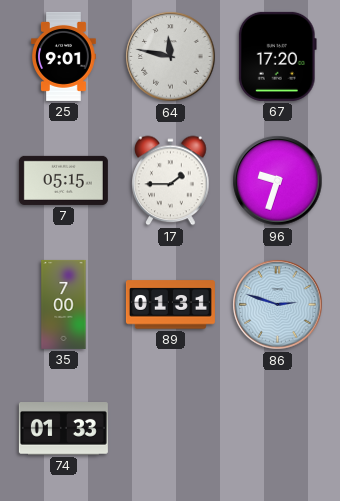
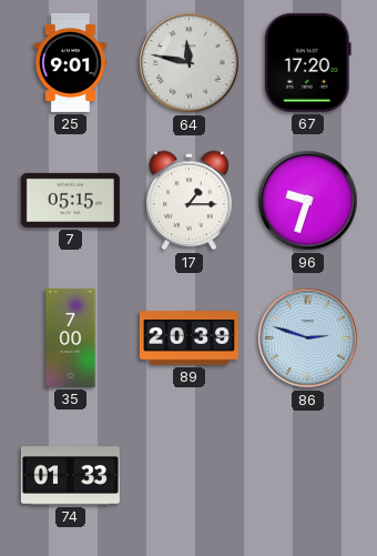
17: 1:45 -> 1:15 (190, 201)
89: 01:31 -> 20:39 (188, 338)
